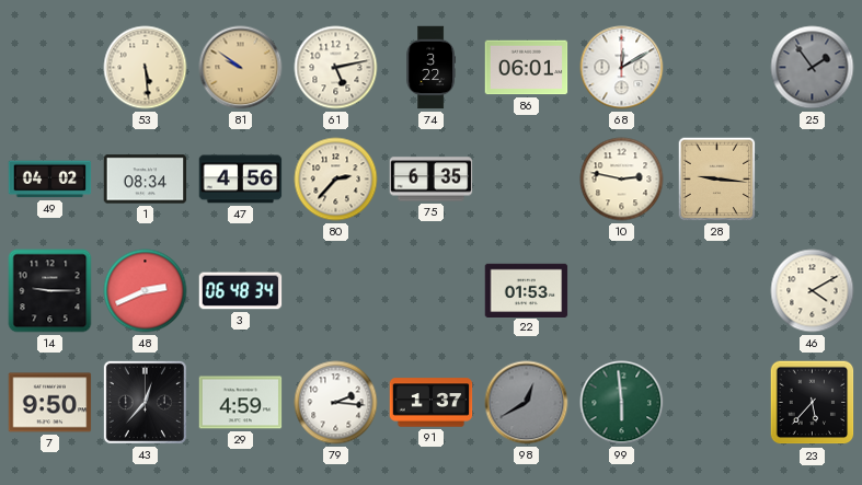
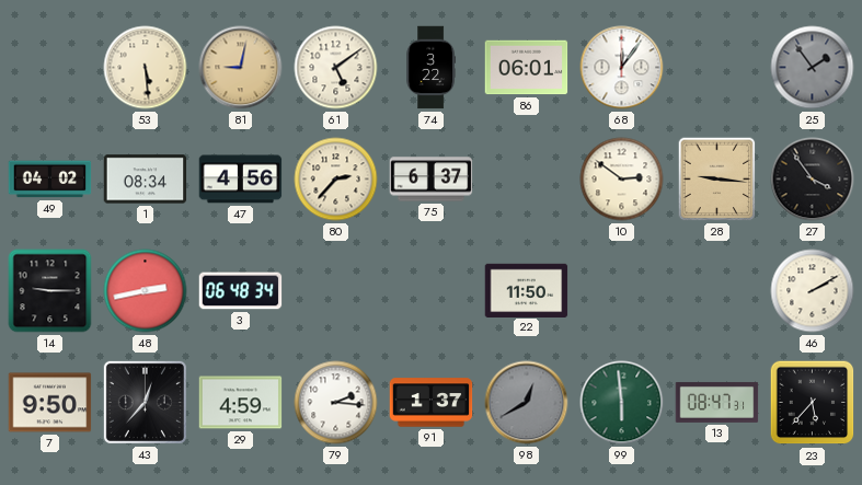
81: 9:51 -> 9:02 (241, 68)
61: 5:13 -> 5:09 (336, 68)
68: 12:10 -> 12:06 (622, 68)
75: 6:35 -> 6:37 (432, 180)
10: 2:47 -> 2:51 (622, 180)
27: none -> 3:54 (813, 180)
48: 2:41 -> 2:43 (146, 291)
22: 01:53 -> 11:50 (527, 290)
46: 4:10 -> 2:10 (813, 291)
13: none -> 08:47 (717, 402)
